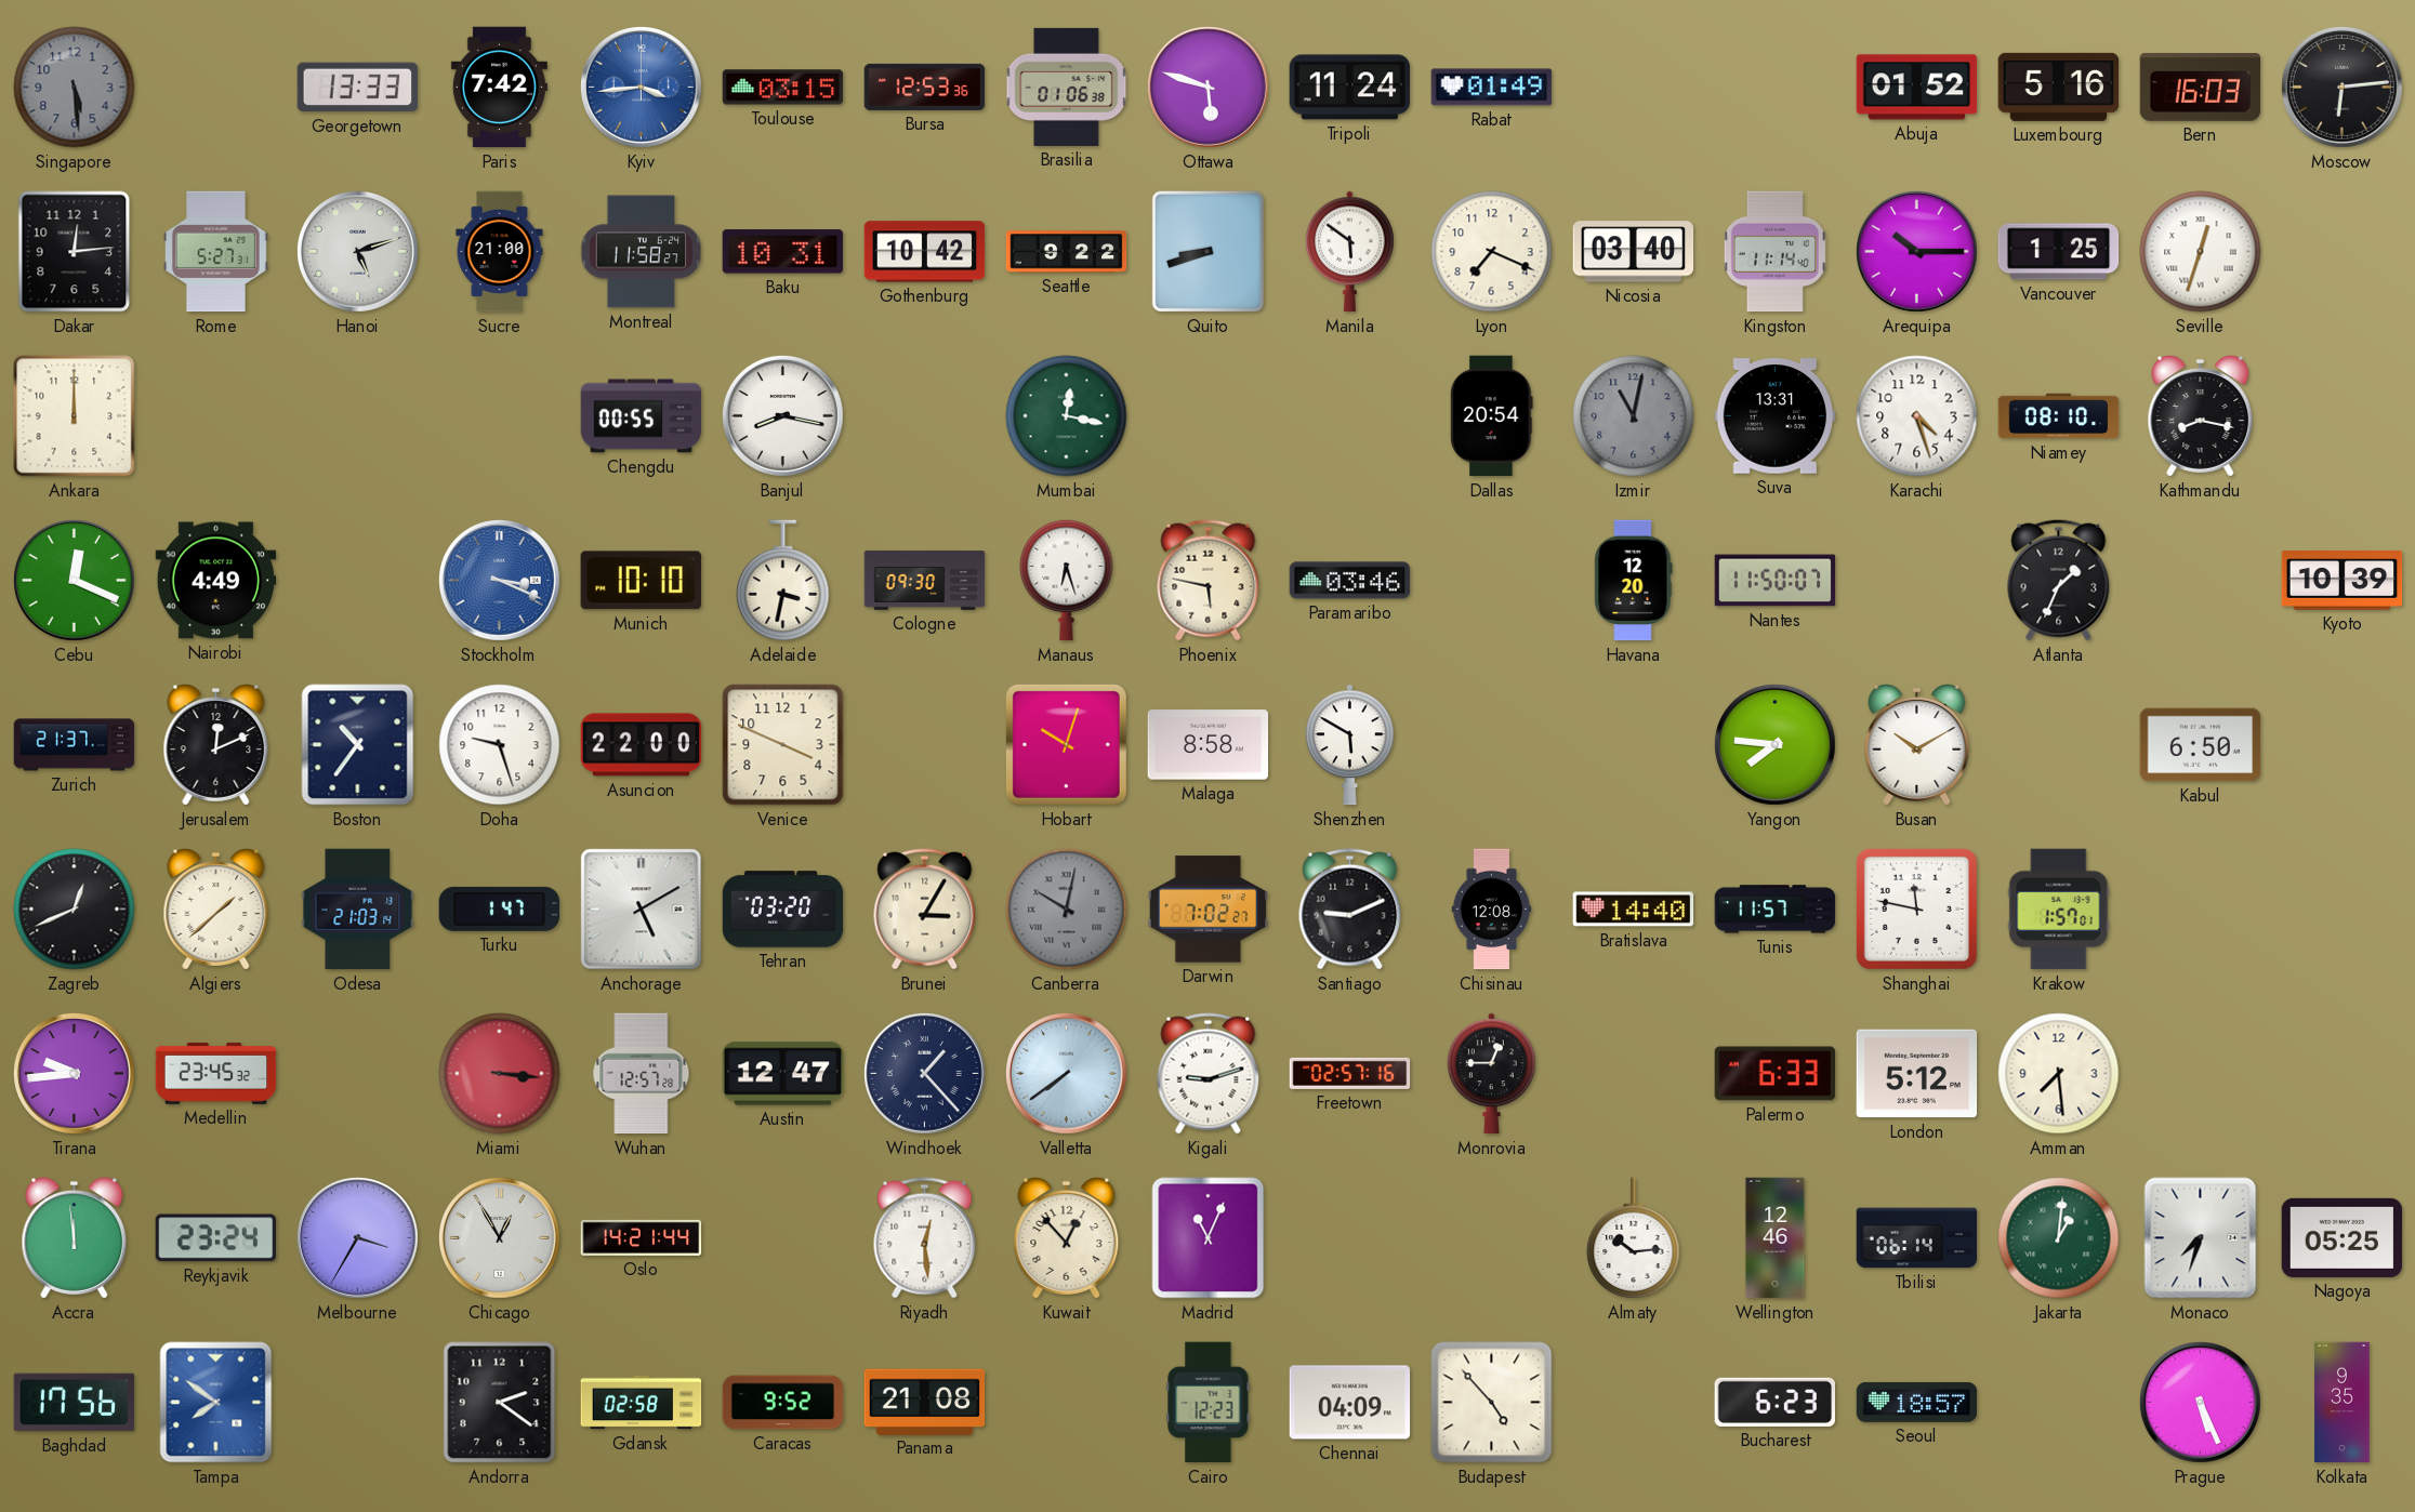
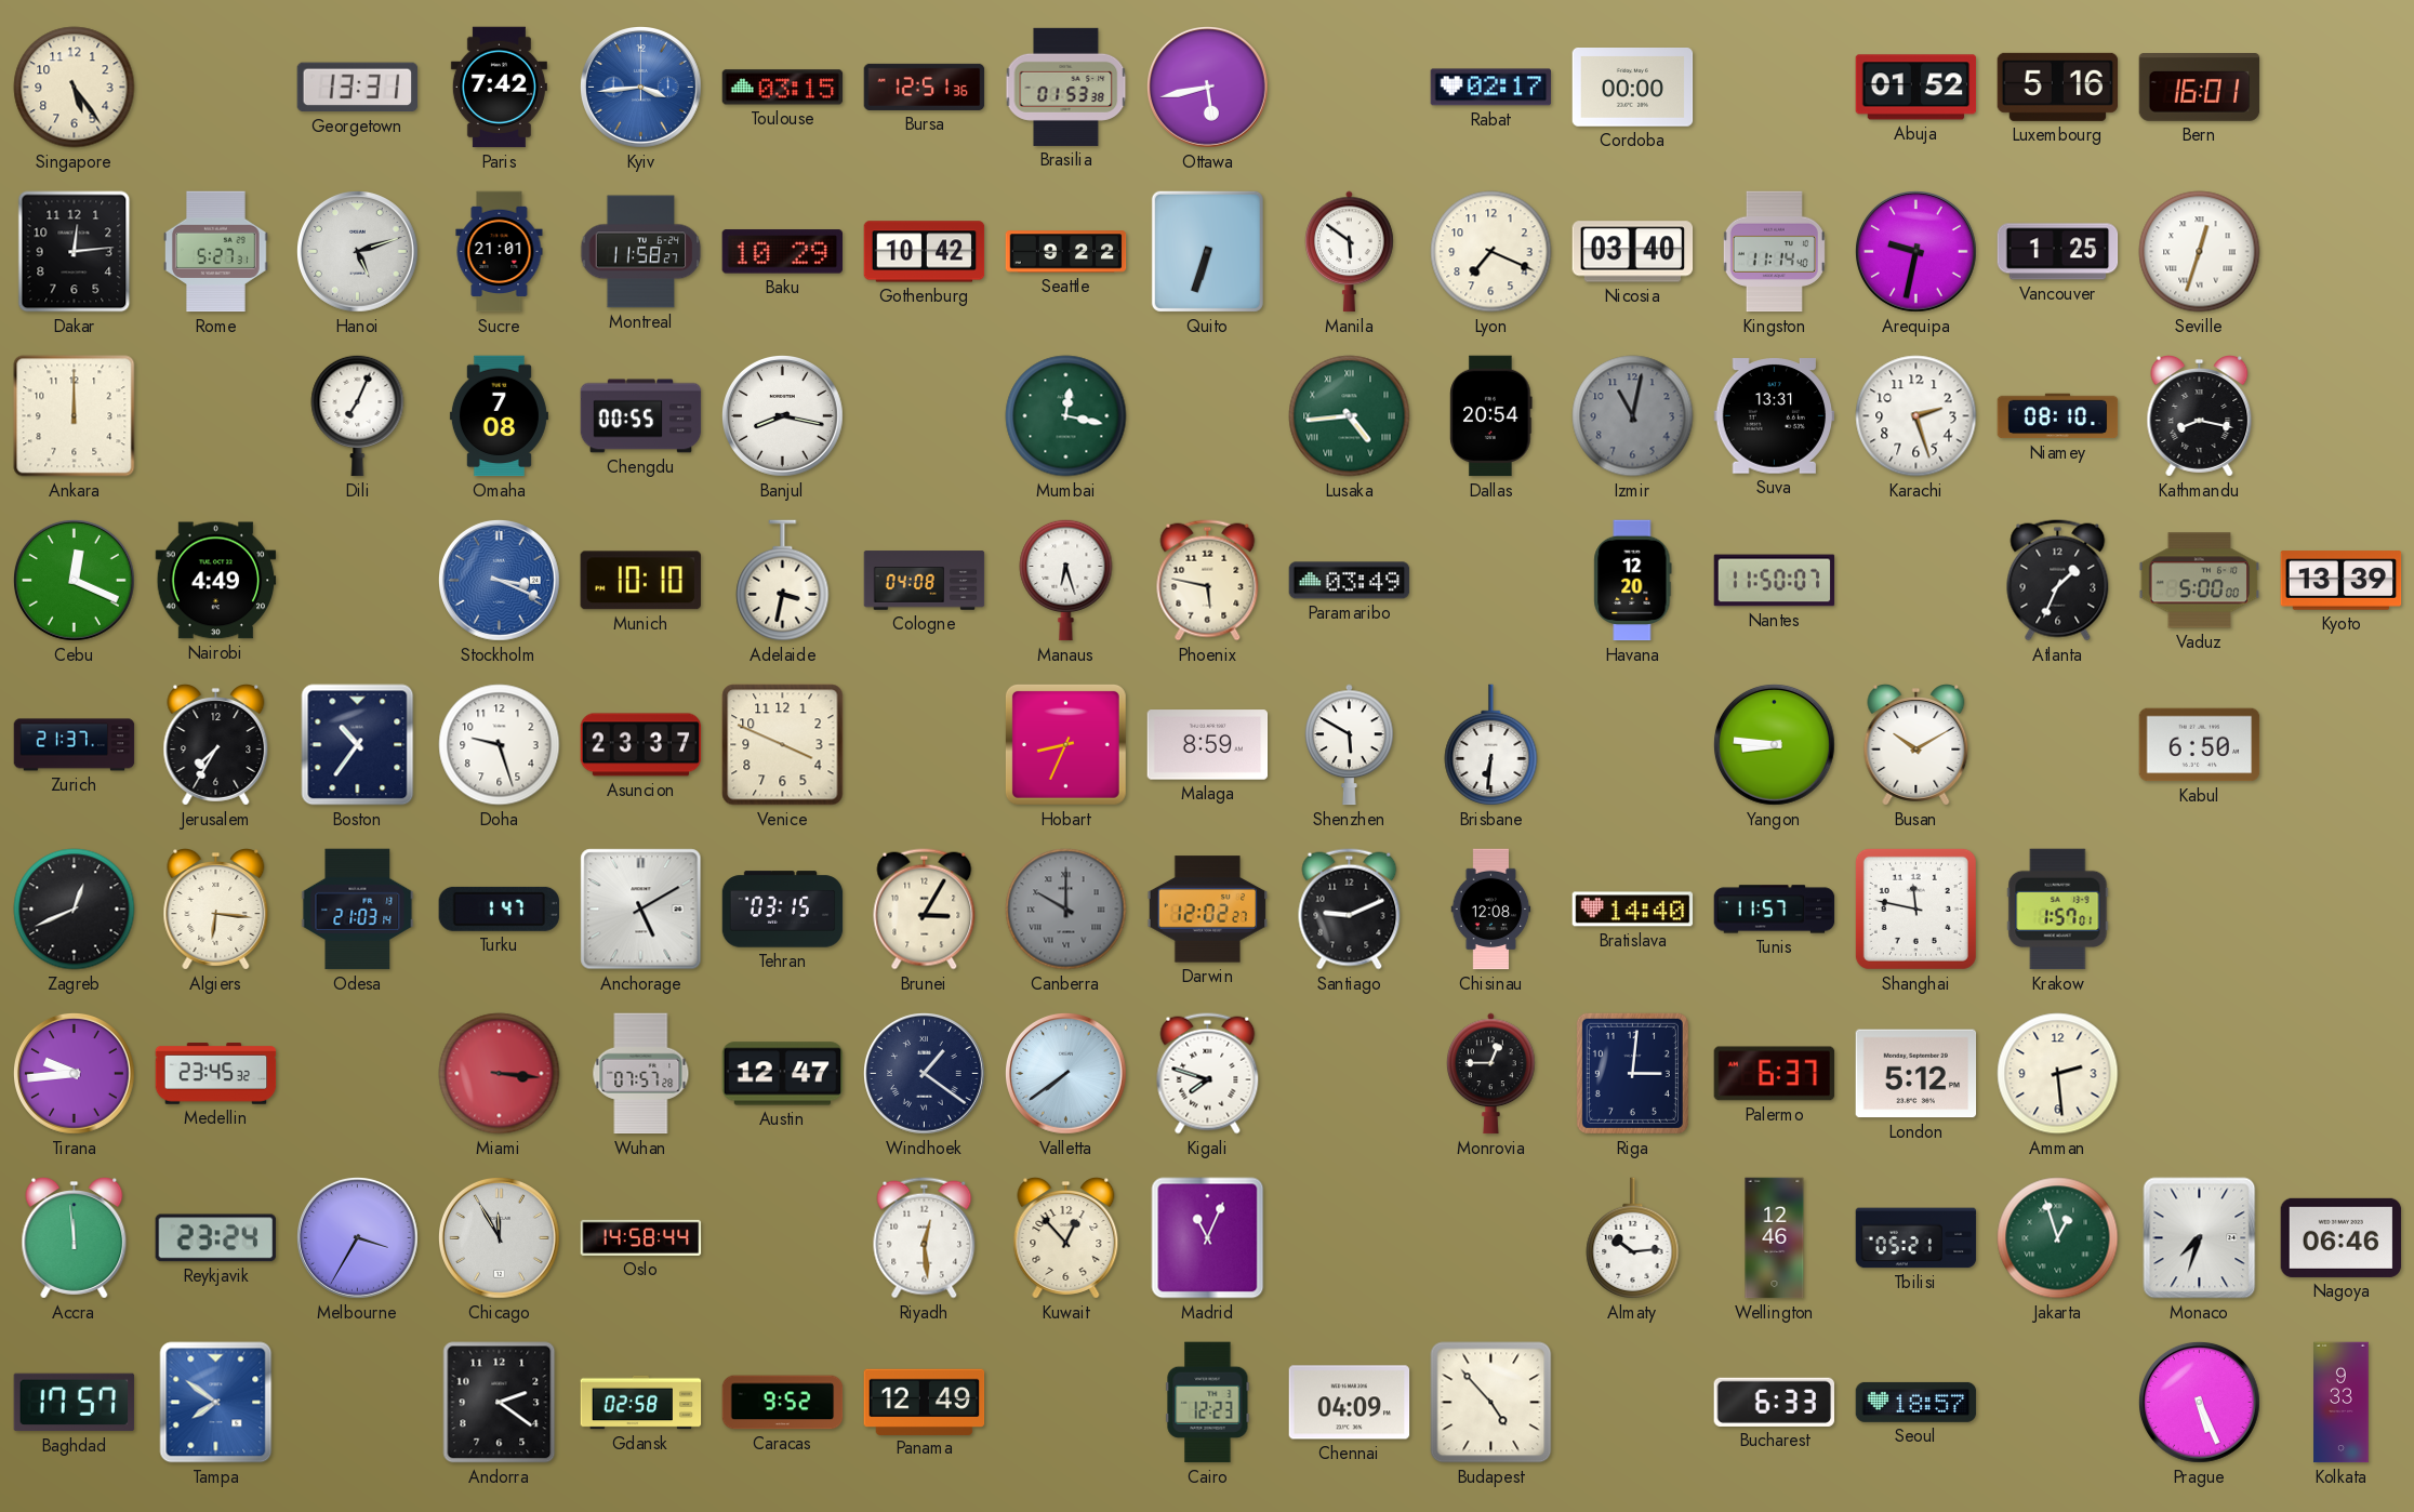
Singapore: 5:29 -> 5:24 (75, 88)
Singapore dial: grey -> cream (75, 88)
Georgetown: 13:33 -> 13:31 (358, 88)
Bursa: 12:53 -> 12:51 (925, 87)
Brasilia: 01:06 -> 01:53 (1066, 87)
Ottawa: 5:48 -> 5:43 (1208, 88)
Tripoli: 11:24 -> none (1350, 88)
Rabat: 01:49 -> 02:17 (1491, 88)
Cordoba: none -> 00:00 (1633, 88)
Bern: 16:03 -> 16:01 (2200, 88)
Moscow: 6:14 -> none (2343, 88)
Sucre: 21:00 -> 21:01 (500, 252)
Baku: 10:31 -> 10:29 (782, 252)
Quito: 8:42 -> 6:33 (1207, 251)
Arequipa: 10:15 -> 9:32 (1916, 252)
Dili: none -> 7:04 (358, 415)
Omaha: none -> 7:08 (499, 416)
Lusaka: none -> 4:44 (1350, 416)
Karachi: 4:27 -> 2:27 (1916, 416)
Cologne: 09:30 -> 04:08 (925, 581)
Paramaribo: 03:46 -> 03:49 (1350, 581)
Vaduz: none -> 5:00 (2200, 581)
Kyoto: 10:39 -> 13:39 (2342, 581)
Jerusalem: 12:11 -> 7:35 (216, 745)
Asuncion: 22:00 -> 23:37 (641, 745)
Hobart: 10:03 -> 8:34 (1065, 744)
Malaga: 8:58 -> 8:59 (1208, 745)
Brisbane: none -> 6:31 (1491, 745)
Yangon: 7:46 -> 8:46 (1775, 745)
Algiers: 1:38 -> 6:16 (216, 910)
Tehran: 03:20 -> 03:15 (783, 910)
Canberra: 10:02 -> 10:00 (1066, 910)
Darwin: 7:02 -> 12:02 (1208, 910)
Wuhan: 12:57 -> 07:57 (641, 1074)
Windhoek: 1:23 -> 1:21 (925, 1074)
Kigali: 9:12 -> 7:48 (1208, 1074)
Freetown: 02:57 -> none (1350, 1073)
Riga: none -> 3:01 (1632, 1073)
Palermo: 6:33 -> 6:37 (1775, 1074)
Amman: 7:29 -> 2:29 (2058, 1074)
Chicago: 12:55 -> 11:55 (500, 1238)
Oslo: 14:21 -> 14:58 (641, 1237)
Tbilisi: 06:14 -> 05:21 (1916, 1238)
Jakarta: 1:01 -> 12:57 (2058, 1238)
Nagoya: 05:25 -> 06:46 (2342, 1237)
Baghdad: 17:56 -> 17:57 (75, 1403)
Panama: 21:08 -> 12:49 (925, 1402)
Bucharest: 6:23 -> 6:33 (1774, 1402)
Kolkata: 9:35 -> 9:33 (2342, 1403)
